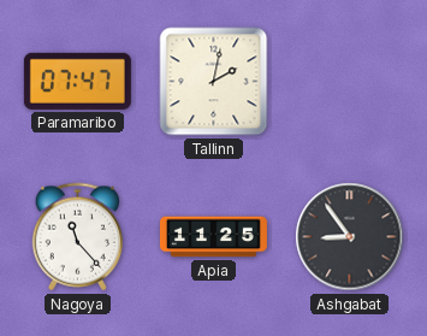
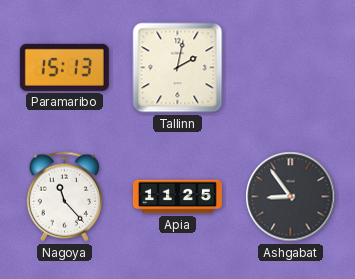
Paramaribo: 07:47 -> 15:13 (64, 67)
